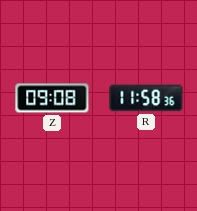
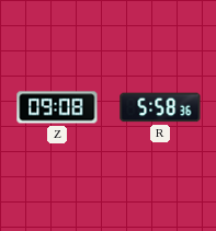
R: 11:58 -> 5:58 (160, 107)
